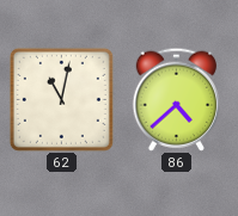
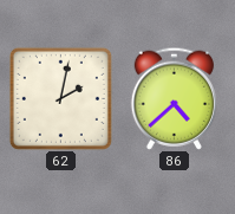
62: 11:02 -> 2:02 (60, 98)
